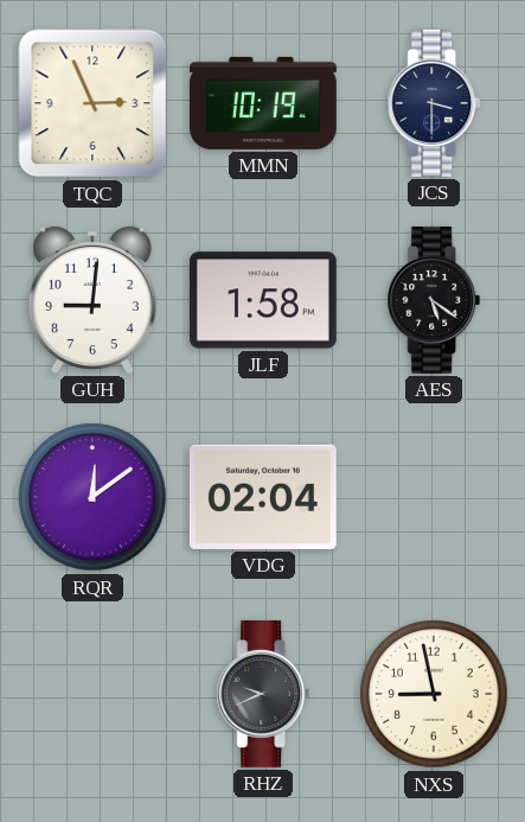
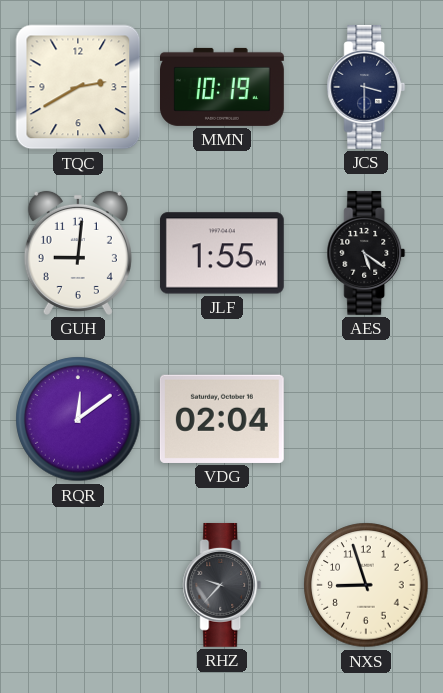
TQC: 2:56 -> 2:40 (78, 87)
JLF: 1:58 -> 1:55 (222, 253)
RHZ: 9:41 -> 9:37 (222, 585)
NXS: 8:58 -> 8:57 (366, 585)
